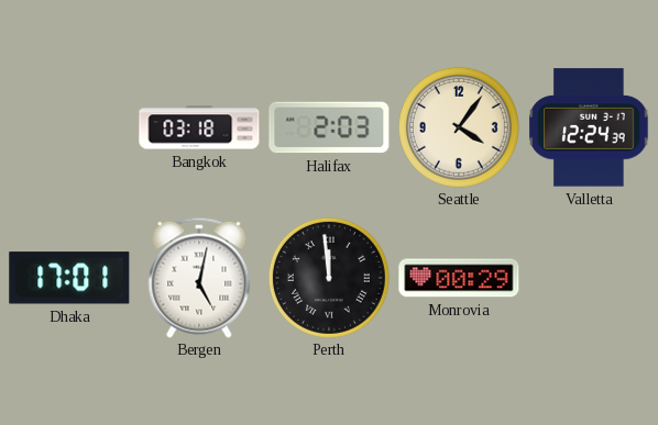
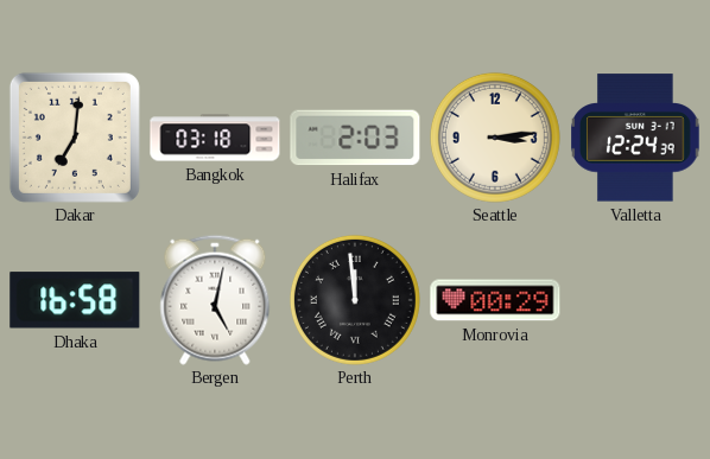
Dakar: none -> 7:01 (75, 138)
Seattle: 4:06 -> 3:14 (495, 138)
Dhaka: 17:01 -> 16:58 (75, 300)
